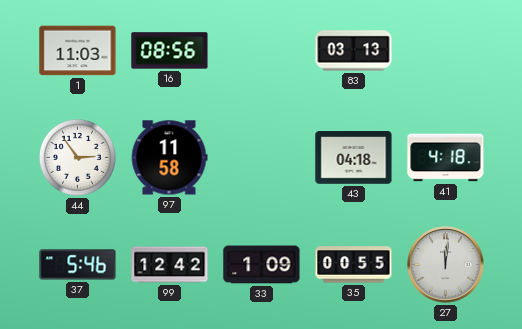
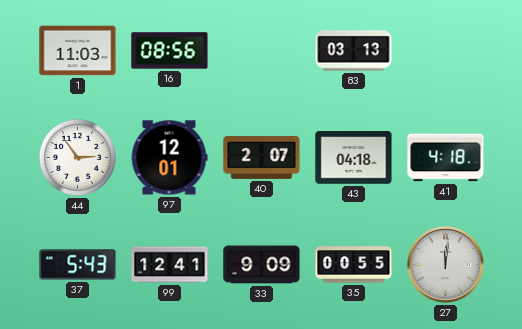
97: 11:58 -> 12:01 (169, 158)
40: none -> 2:07 (262, 157)
37: 5:46 -> 5:43 (78, 265)
99: 12:42 -> 12:41 (170, 265)
33: 1:09 -> 9:09 (262, 265)
